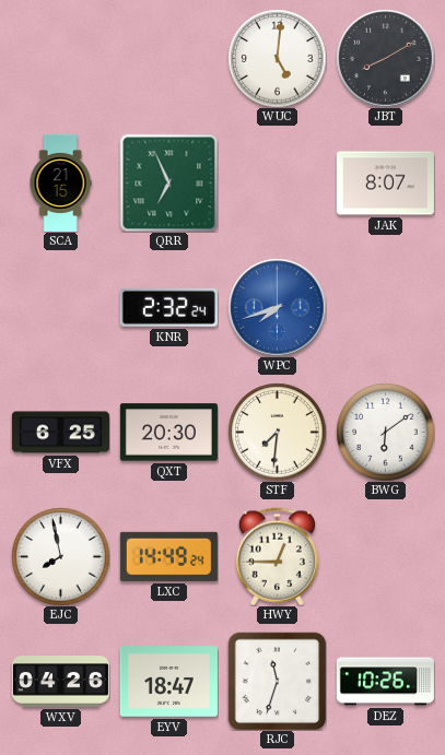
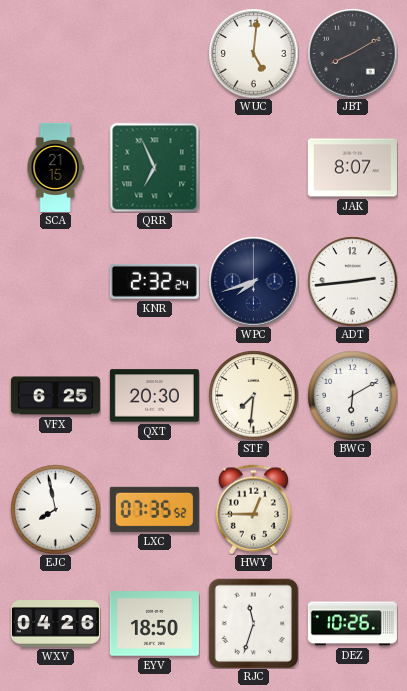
WPC dial: blue -> navy (253, 281)
ADT: none -> 2:44 (352, 281)
BWG: 6:09 -> 6:10 (352, 395)
LXC: 14:49 -> 07:35 (154, 509)
EYV: 18:47 -> 18:50 (154, 624)
